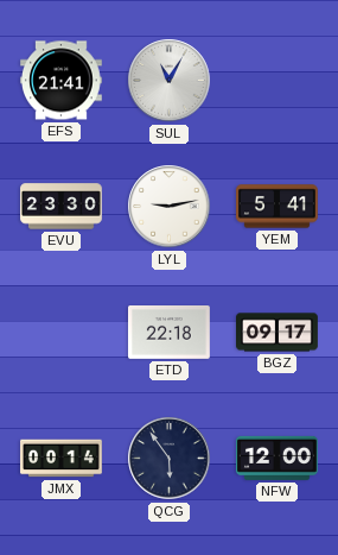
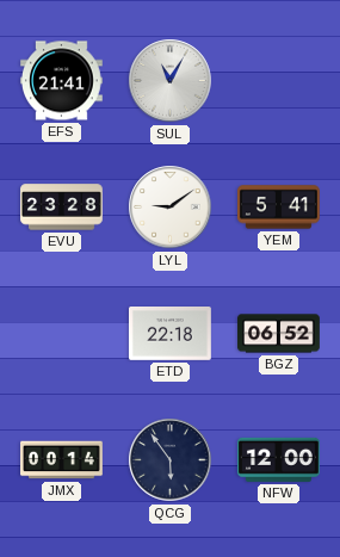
EVU: 23:30 -> 23:28 (62, 208)
LYL: 9:13 -> 9:09 (171, 208)
BGZ: 09:17 -> 06:52 (279, 334)
